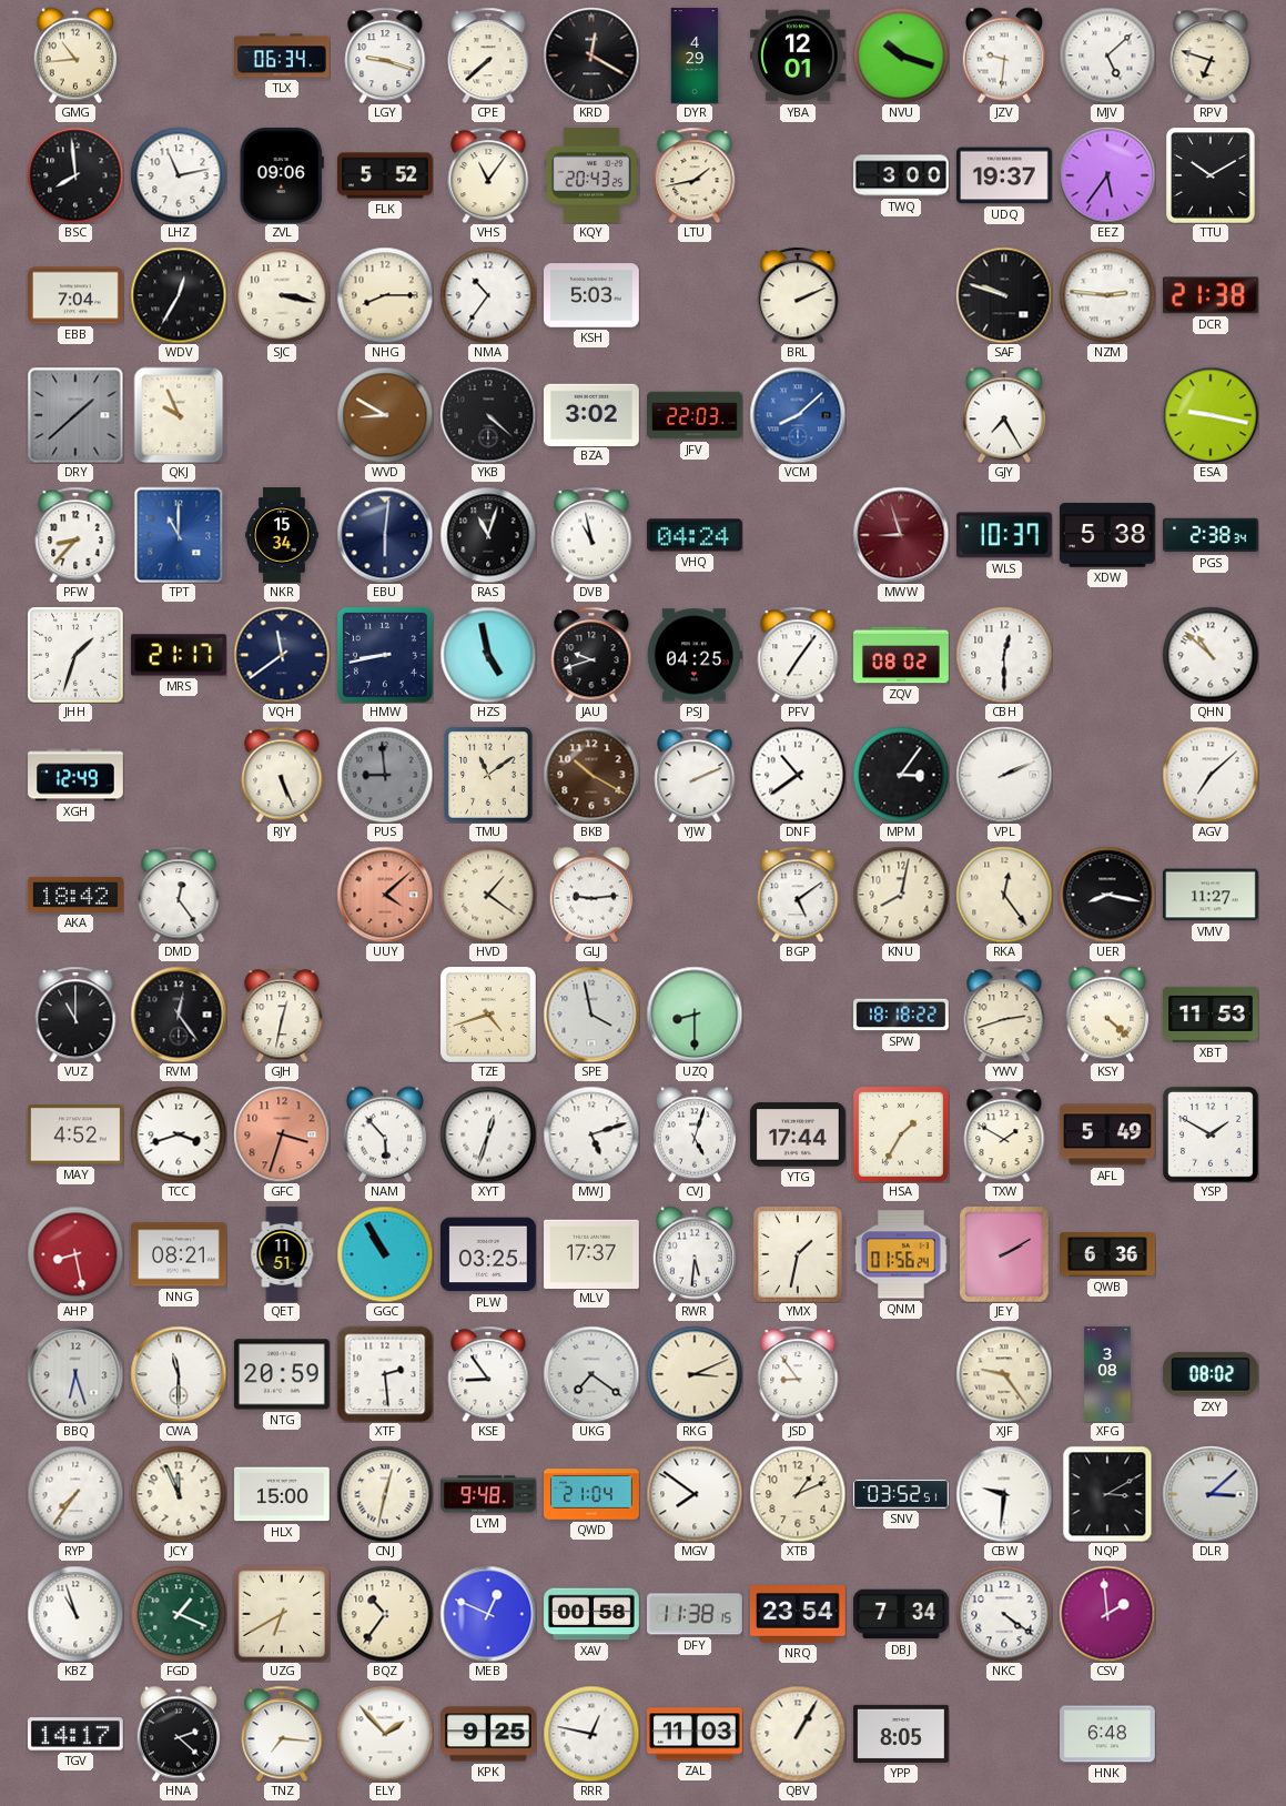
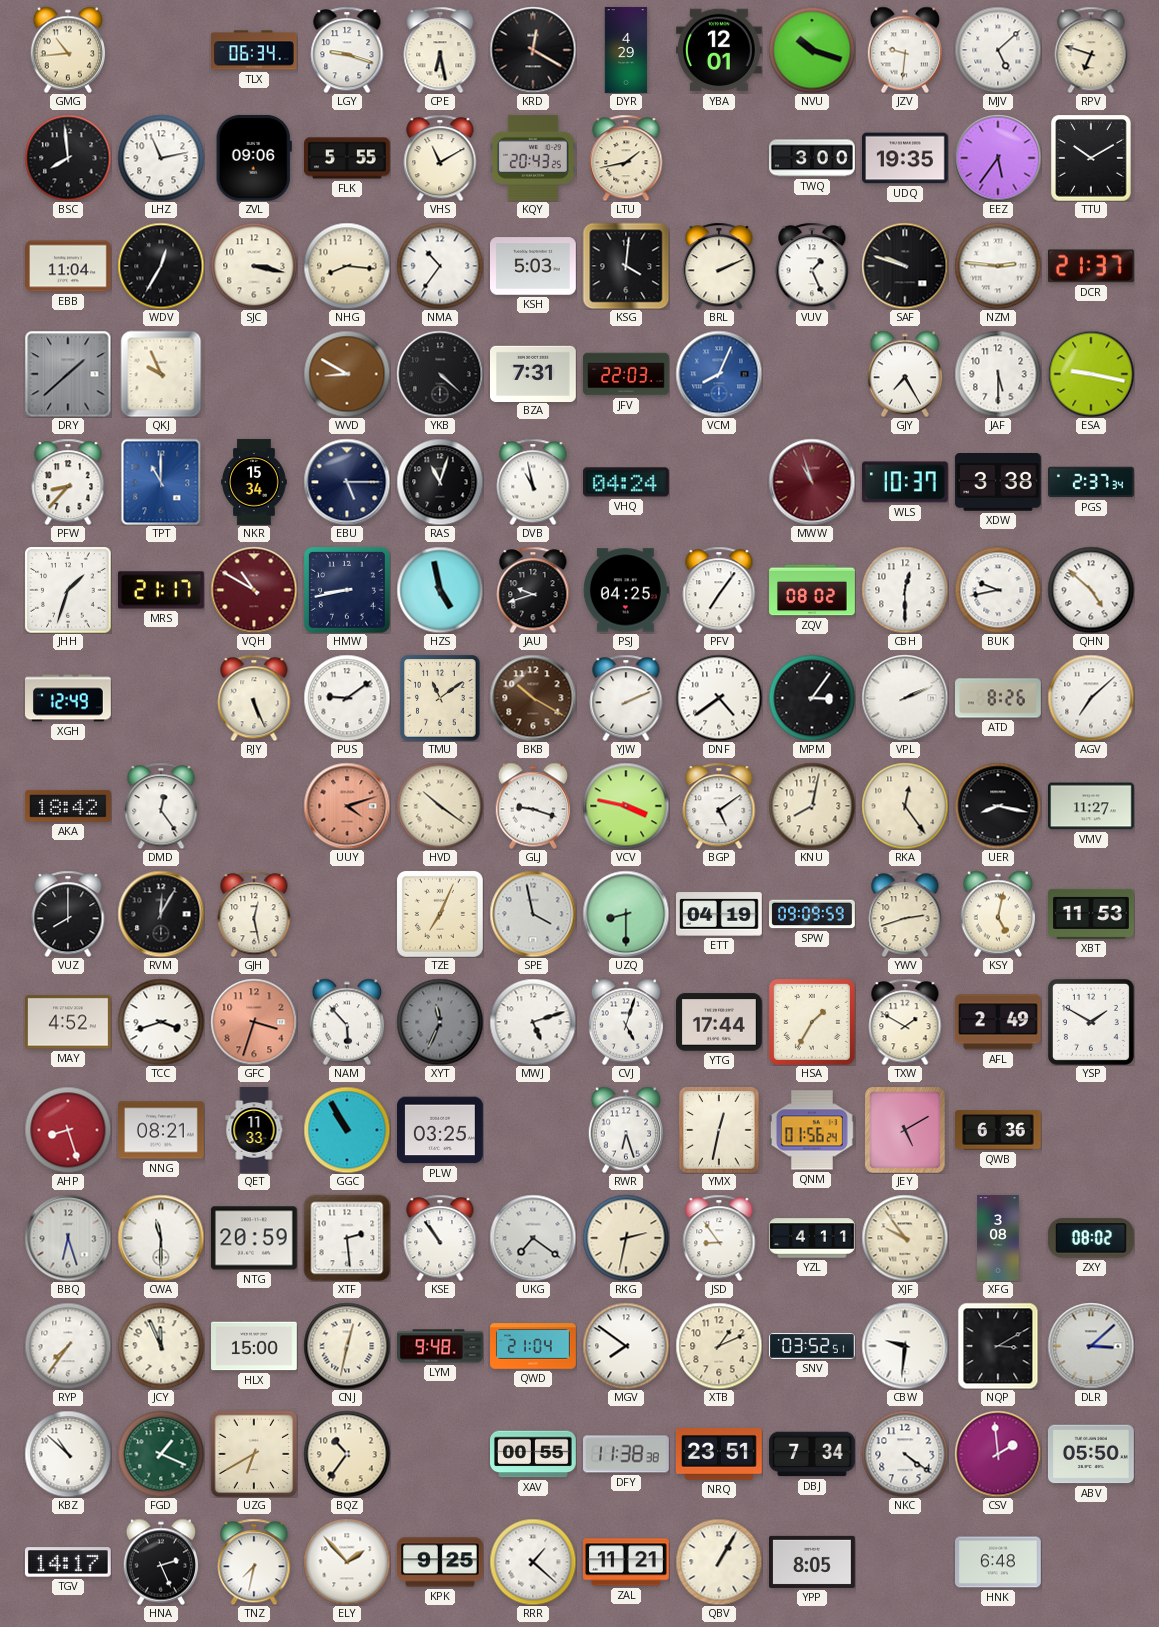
CPE: 7:38 -> 6:28 (440, 50)
FLK: 5:52 -> 5:55 (348, 158)
VHS: 11:06 -> 11:10 (440, 158)
UDQ: 19:37 -> 19:35 (906, 158)
EBB: 7:04 -> 11:04 (69, 266)
NHG: 8:15 -> 8:16 (347, 266)
KSG: none -> 4:01 (626, 266)
VUV: none -> 1:26 (812, 266)
DCR: 21:38 -> 21:37 (1091, 266)
BZA: 3:02 -> 7:31 (534, 373)
VCM: 8:08 -> 8:04 (719, 374)
JAF: none -> 5:30 (998, 374)
EBU: 6:01 -> 5:15 (347, 482)
MWW: 8:57 -> 10:57 (812, 482)
XDW: 5:38 -> 3:38 (998, 483)
PGS: 2:38 -> 2:37 (1092, 482)
VQH: 11:39 -> 10:50 (254, 590)
VQH dial: navy -> burgundy (254, 590)
BUK: none -> 9:43 (998, 590)
QHN: 10:52 -> 4:52 (1091, 590)
PUS: 8:59 -> 9:09 (347, 698)
PUS dial: grey -> white (347, 698)
DNF: 10:39 -> 4:39 (719, 698)
ATD: none -> 8:26 (999, 698)
UUY: 4:08 -> 4:12 (347, 806)
HVD: 1:21 -> 10:21 (440, 806)
GLJ: 9:14 -> 9:18 (533, 806)
VCV: none -> 3:47 (626, 806)
VUZ: 11:00 -> 8:00 (68, 914)
RVM: 12:24 -> 12:05 (161, 914)
GJH: 12:32 -> 12:28 (254, 914)
TZE: 4:42 -> 7:04 (440, 914)
ETT: none -> 04:19 (720, 914)
SPW: 18:18 -> 09:09 (812, 914)
KSY: 4:22 -> 5:02 (998, 914)
XYT: 12:33 -> 11:34 (440, 1022)
XYT dial: white -> grey (440, 1022)
AFL: 5:49 -> 2:49 (998, 1022)
AHP: 8:28 -> 8:27 (68, 1130)
QET: 11:51 -> 11:33 (254, 1130)
MLV: 17:37 -> none (593, 1253)
RWR: 5:31 -> 6:27 (626, 1130)
YMX: 1:32 -> 12:32 (719, 1130)
JEY: 2:10 -> 5:10 (905, 1130)
KSE: 8:54 -> 10:54 (440, 1238)
RKG: 3:11 -> 2:32 (626, 1238)
YZL: none -> 4:11 (812, 1238)
XJF: 9:24 -> 9:54 (905, 1238)
KBZ: 10:57 -> 10:52 (68, 1454)
MEB: 12:49 -> none (488, 1614)
XAV: 00:58 -> 00:55 (534, 1454)
DFY: 11:38:15 -> 11:38:38 (627, 1454)
NRQ: 23:54 -> 23:51 (719, 1455)
ABV: none -> 05:50 (1092, 1454)
HNA: 2:22 -> 2:26 (161, 1562)
TNZ: 7:16 -> 7:32 (254, 1562)
RRR: 12:47 -> 1:22 (533, 1562)
ZAL: 11:03 -> 11:21 (627, 1562)
